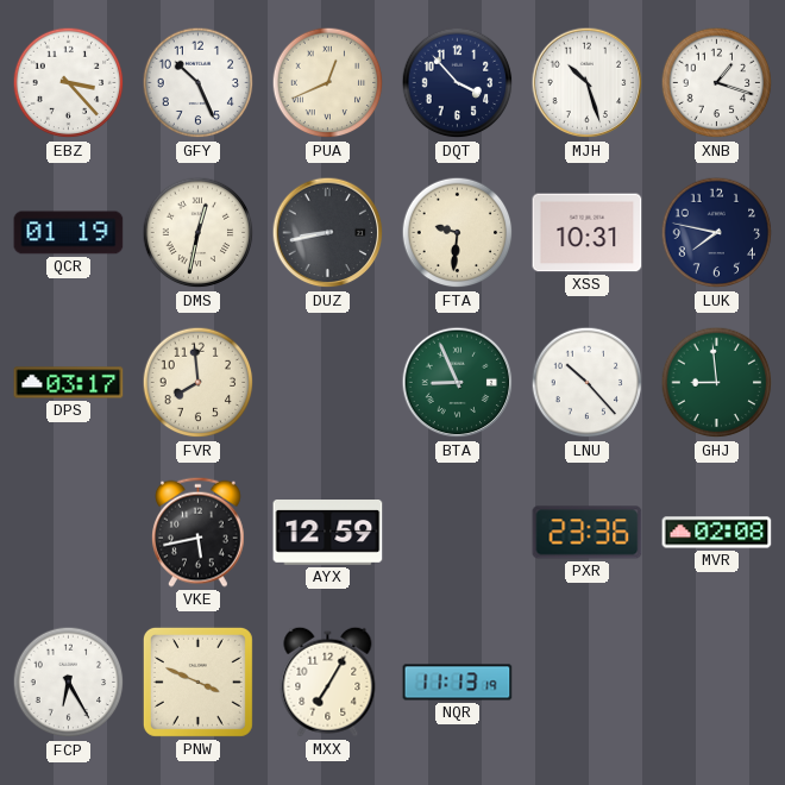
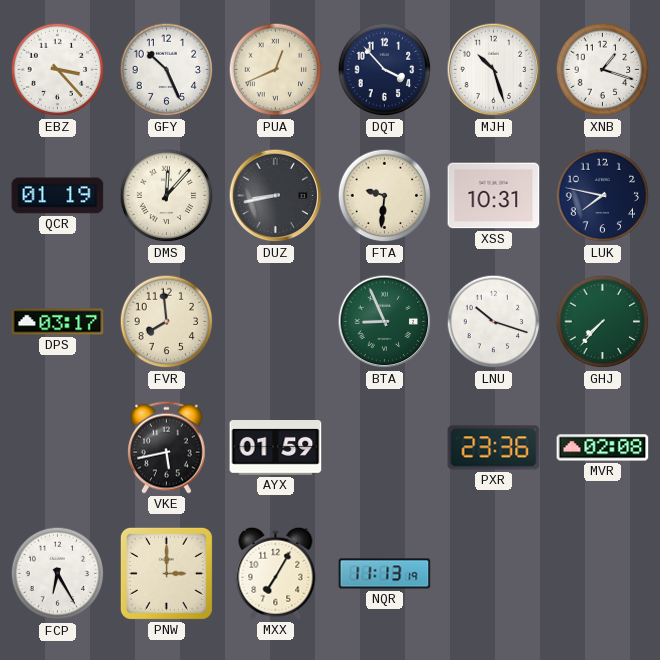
DMS: 12:32 -> 12:07 (167, 196)
LNU: 10:23 -> 10:18 (494, 322)
GHJ: 8:59 -> 7:37 (603, 322)
AYX: 12:59 -> 01:59 (276, 448)
PNW: 3:49 -> 3:00 (166, 573)
